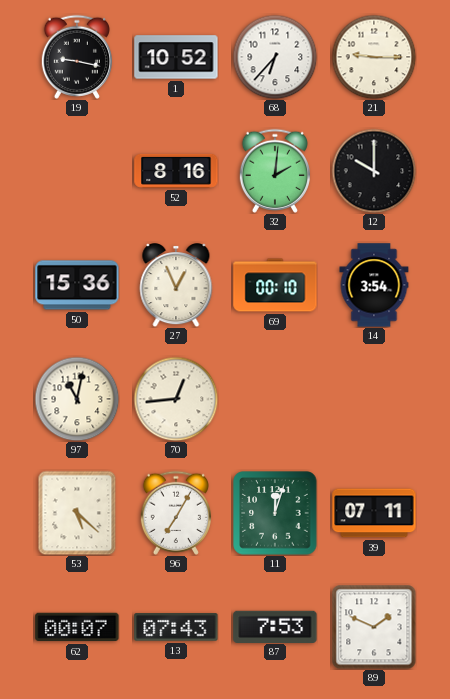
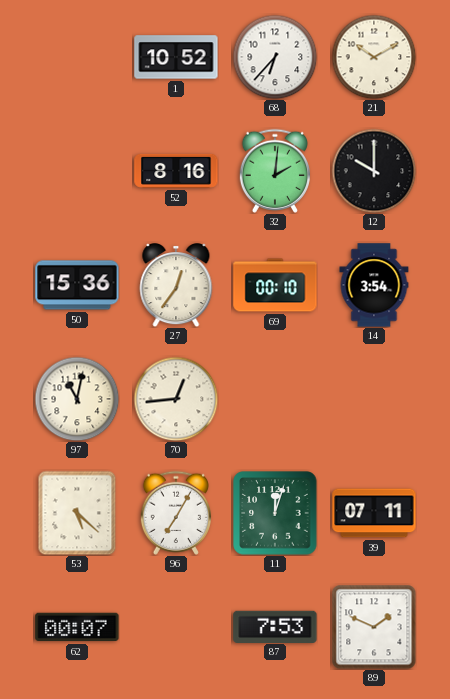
19: 9:17 -> none (77, 57)
21: 9:15 -> 10:10 (374, 57)
27: 12:56 -> 12:36 (176, 286)
13: 07:43 -> none (176, 627)
